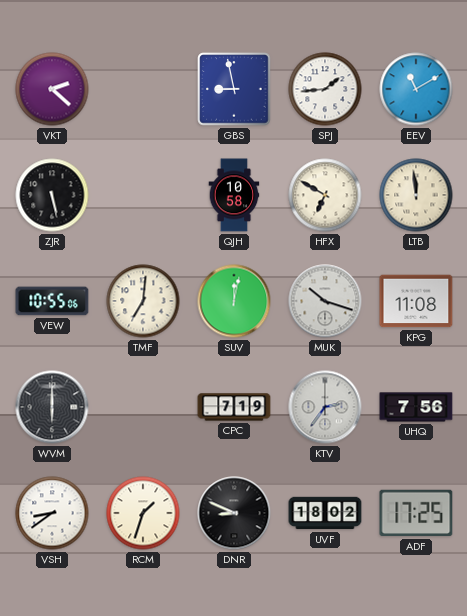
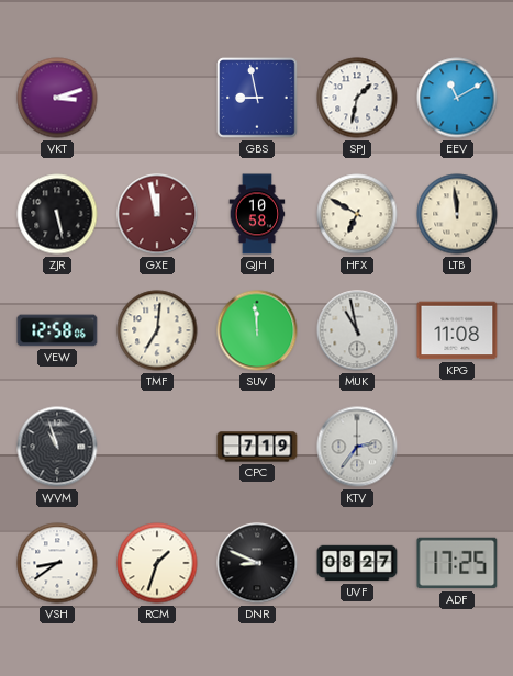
VKT: 2:22 -> 3:12 (57, 98)
SPJ: 1:44 -> 1:32 (357, 98)
GXE: none -> 11:58 (157, 214)
VEW: 10:55 -> 12:58 (57, 330)
SUV: 12:02 -> 11:59 (257, 330)
MUK: 10:18 -> 10:58 (357, 330)
WVM: 6:00 -> 10:57 (57, 447)
UHQ: 7:56 -> none (416, 407)
UVF: 18:02 -> 08:27 (357, 563)
